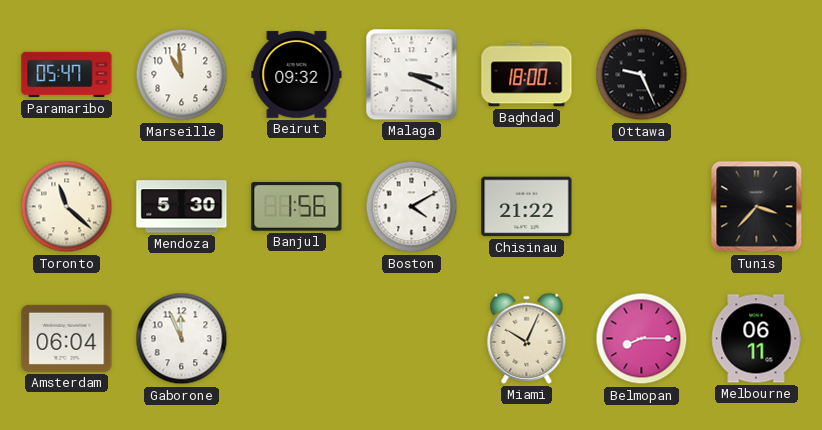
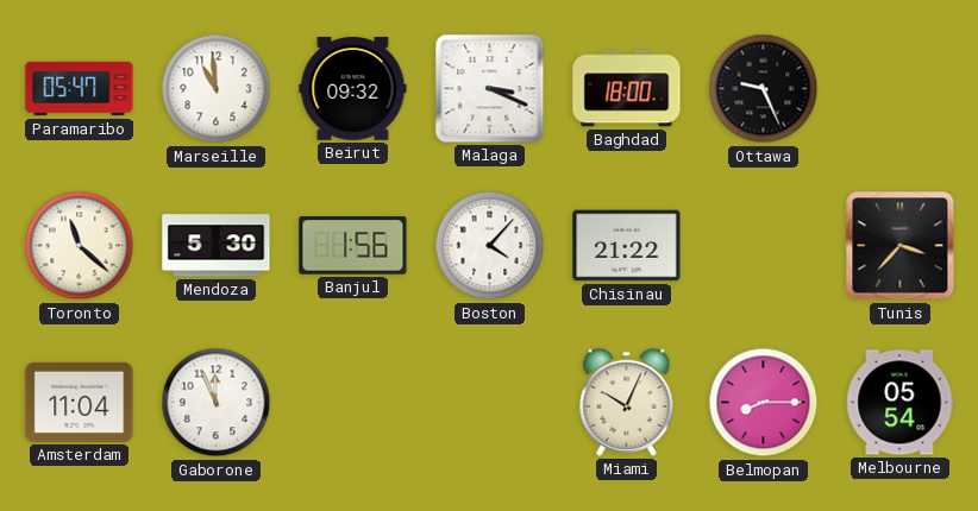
Boston: 4:10 -> 4:07 (490, 246)
Amsterdam: 06:04 -> 11:04 (80, 402)
Melbourne: 06:11 -> 05:54 (899, 403)
